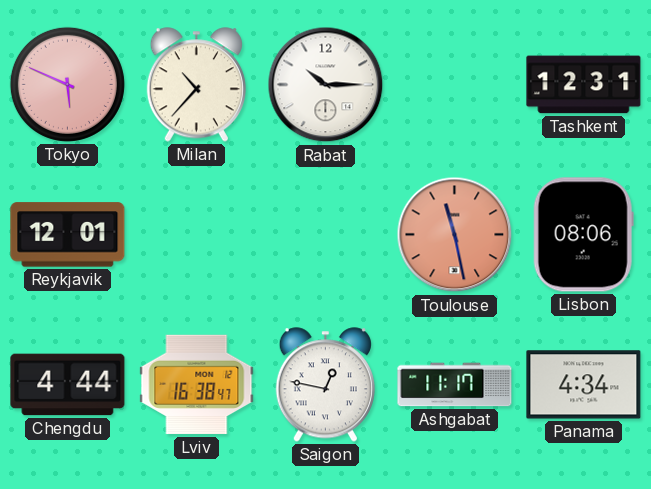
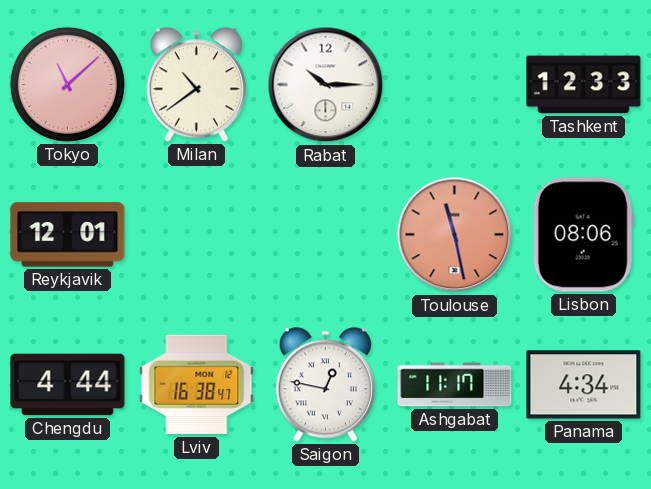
Tokyo: 5:49 -> 11:08 (67, 84)
Milan: 10:37 -> 10:39 (196, 85)
Tashkent: 12:31 -> 12:33 (584, 85)
